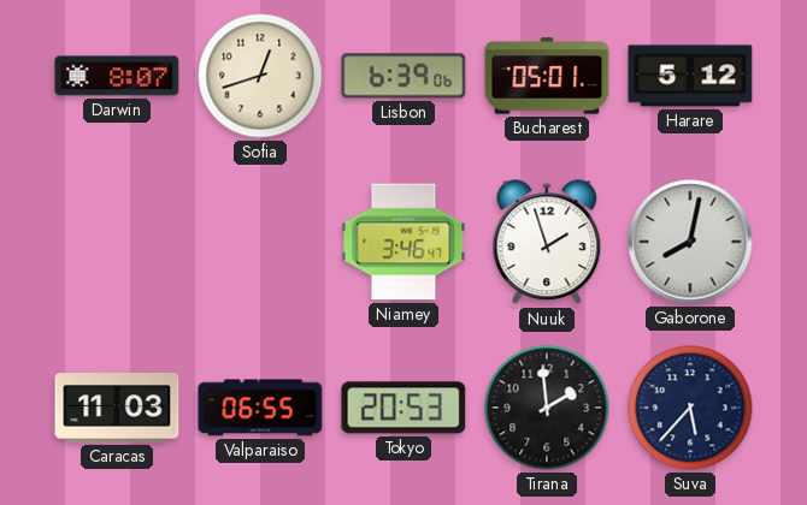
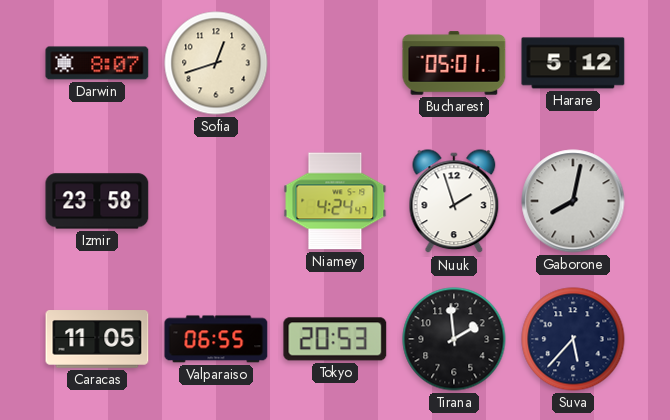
Lisbon: 6:39 -> none (403, 76)
Izmir: none -> 23:58 (97, 201)
Niamey: 3:46 -> 4:24 (335, 201)
Caracas: 11:03 -> 11:05 (97, 339)
